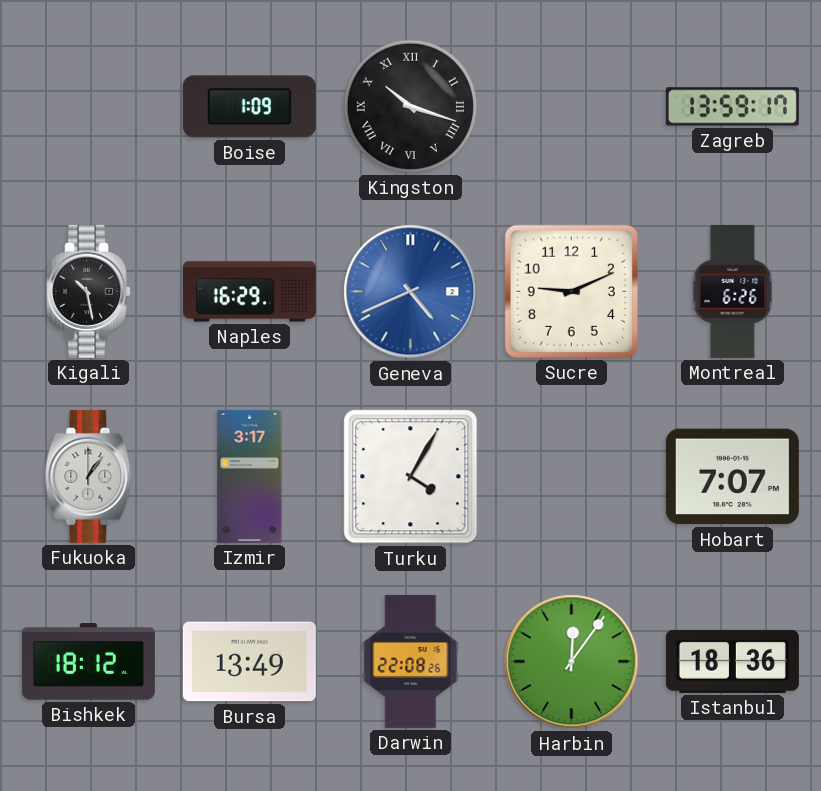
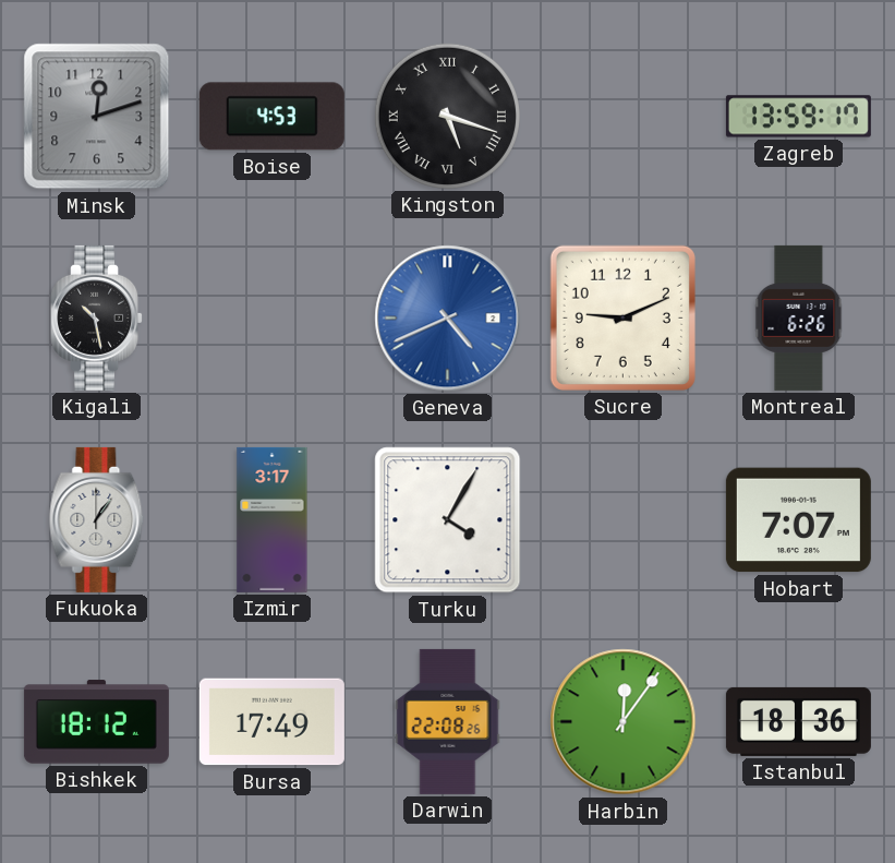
Minsk: none -> 12:12 (97, 117)
Boise: 1:09 -> 4:53 (271, 117)
Kingston: 10:18 -> 5:18 (447, 116)
Naples: 16:29 -> none (249, 292)
Bursa: 13:49 -> 17:49 (271, 722)
